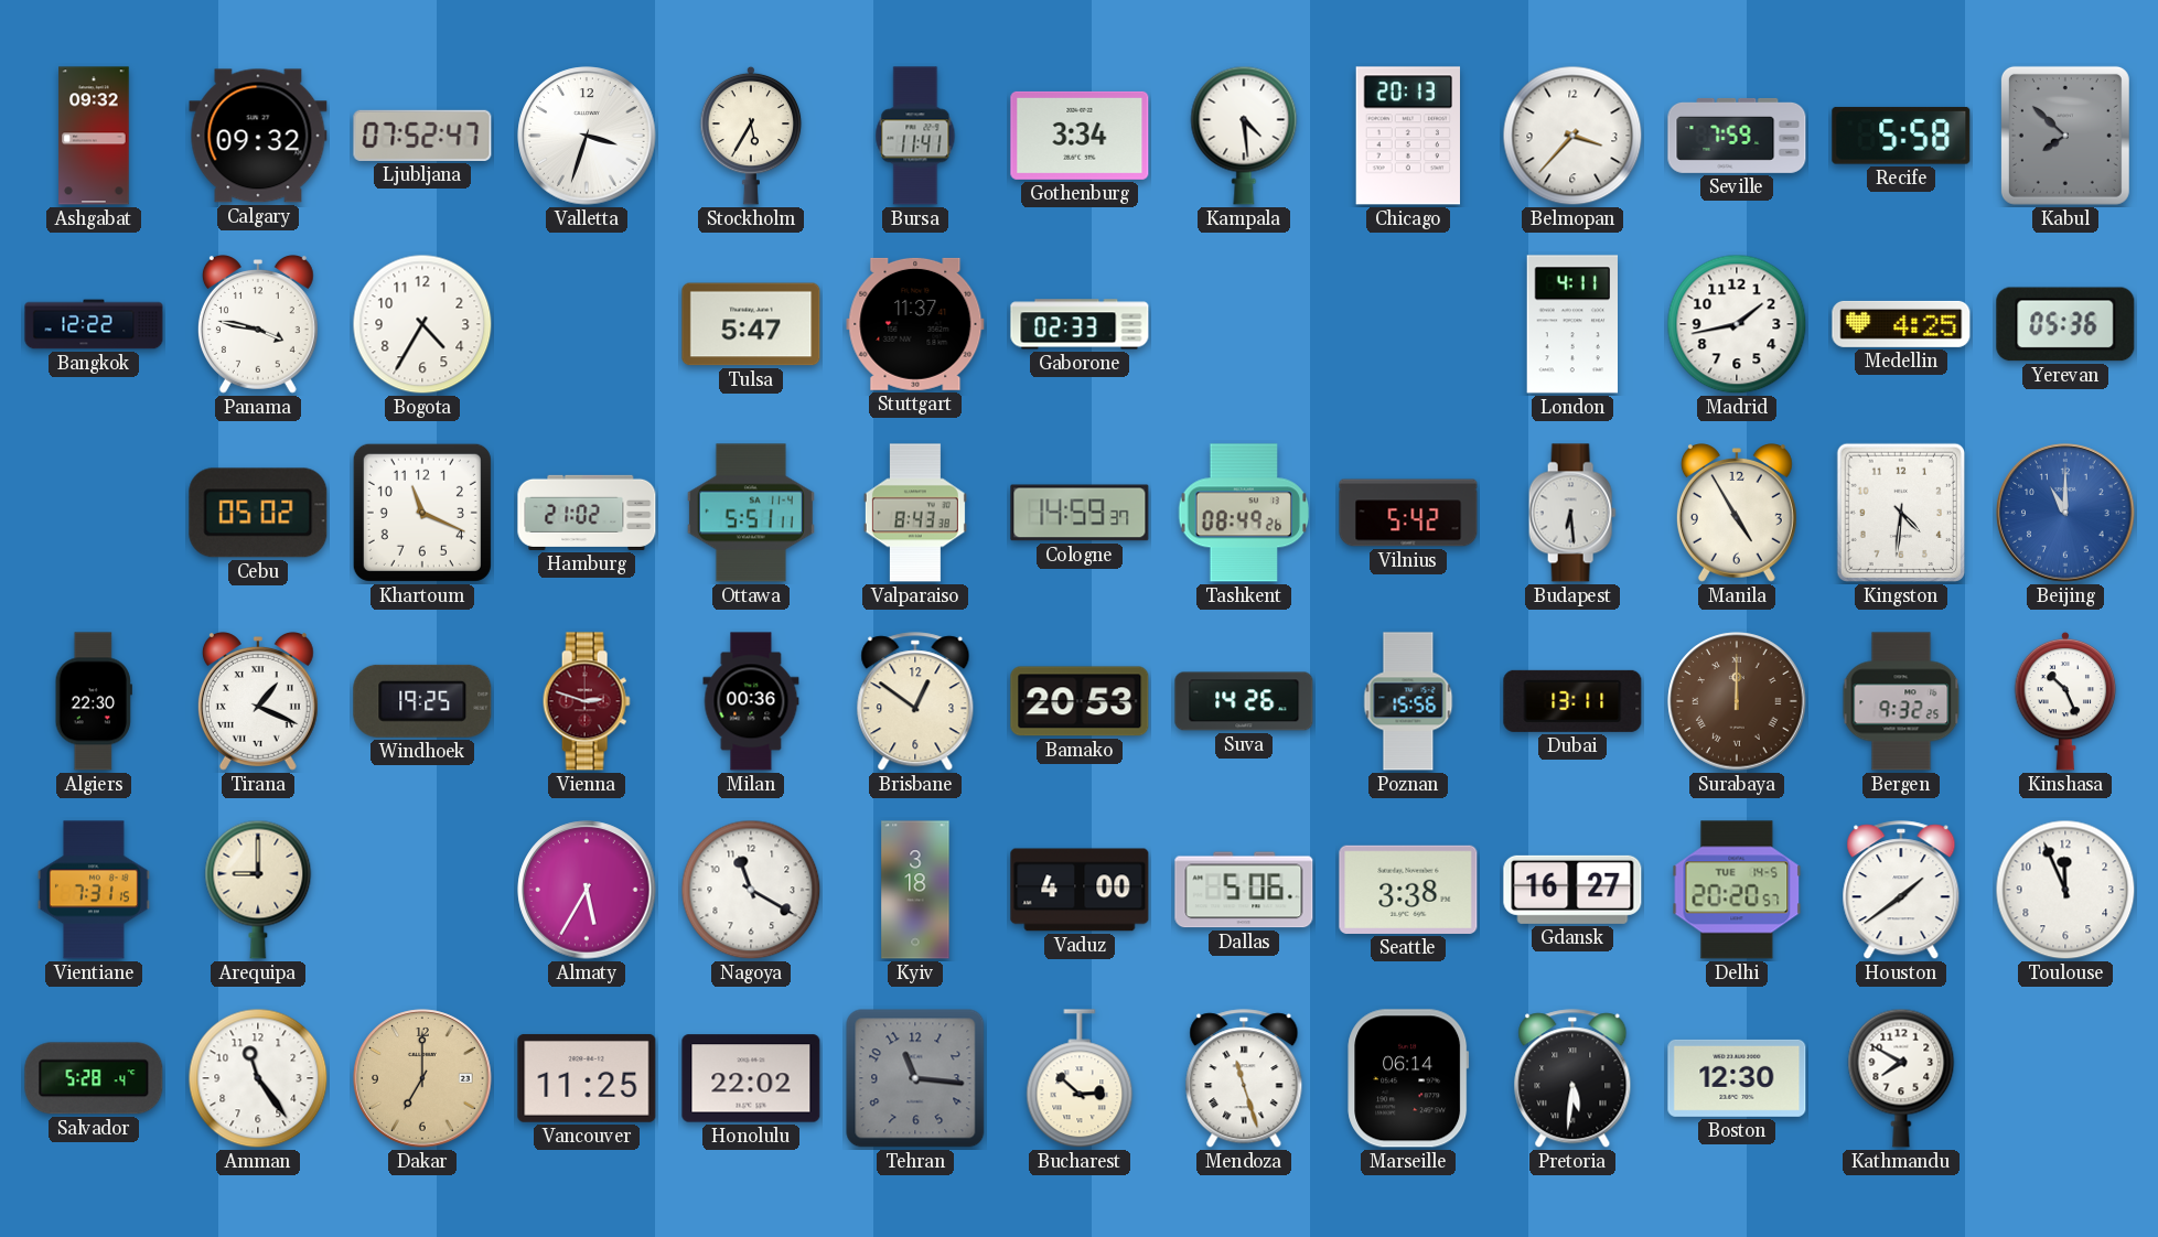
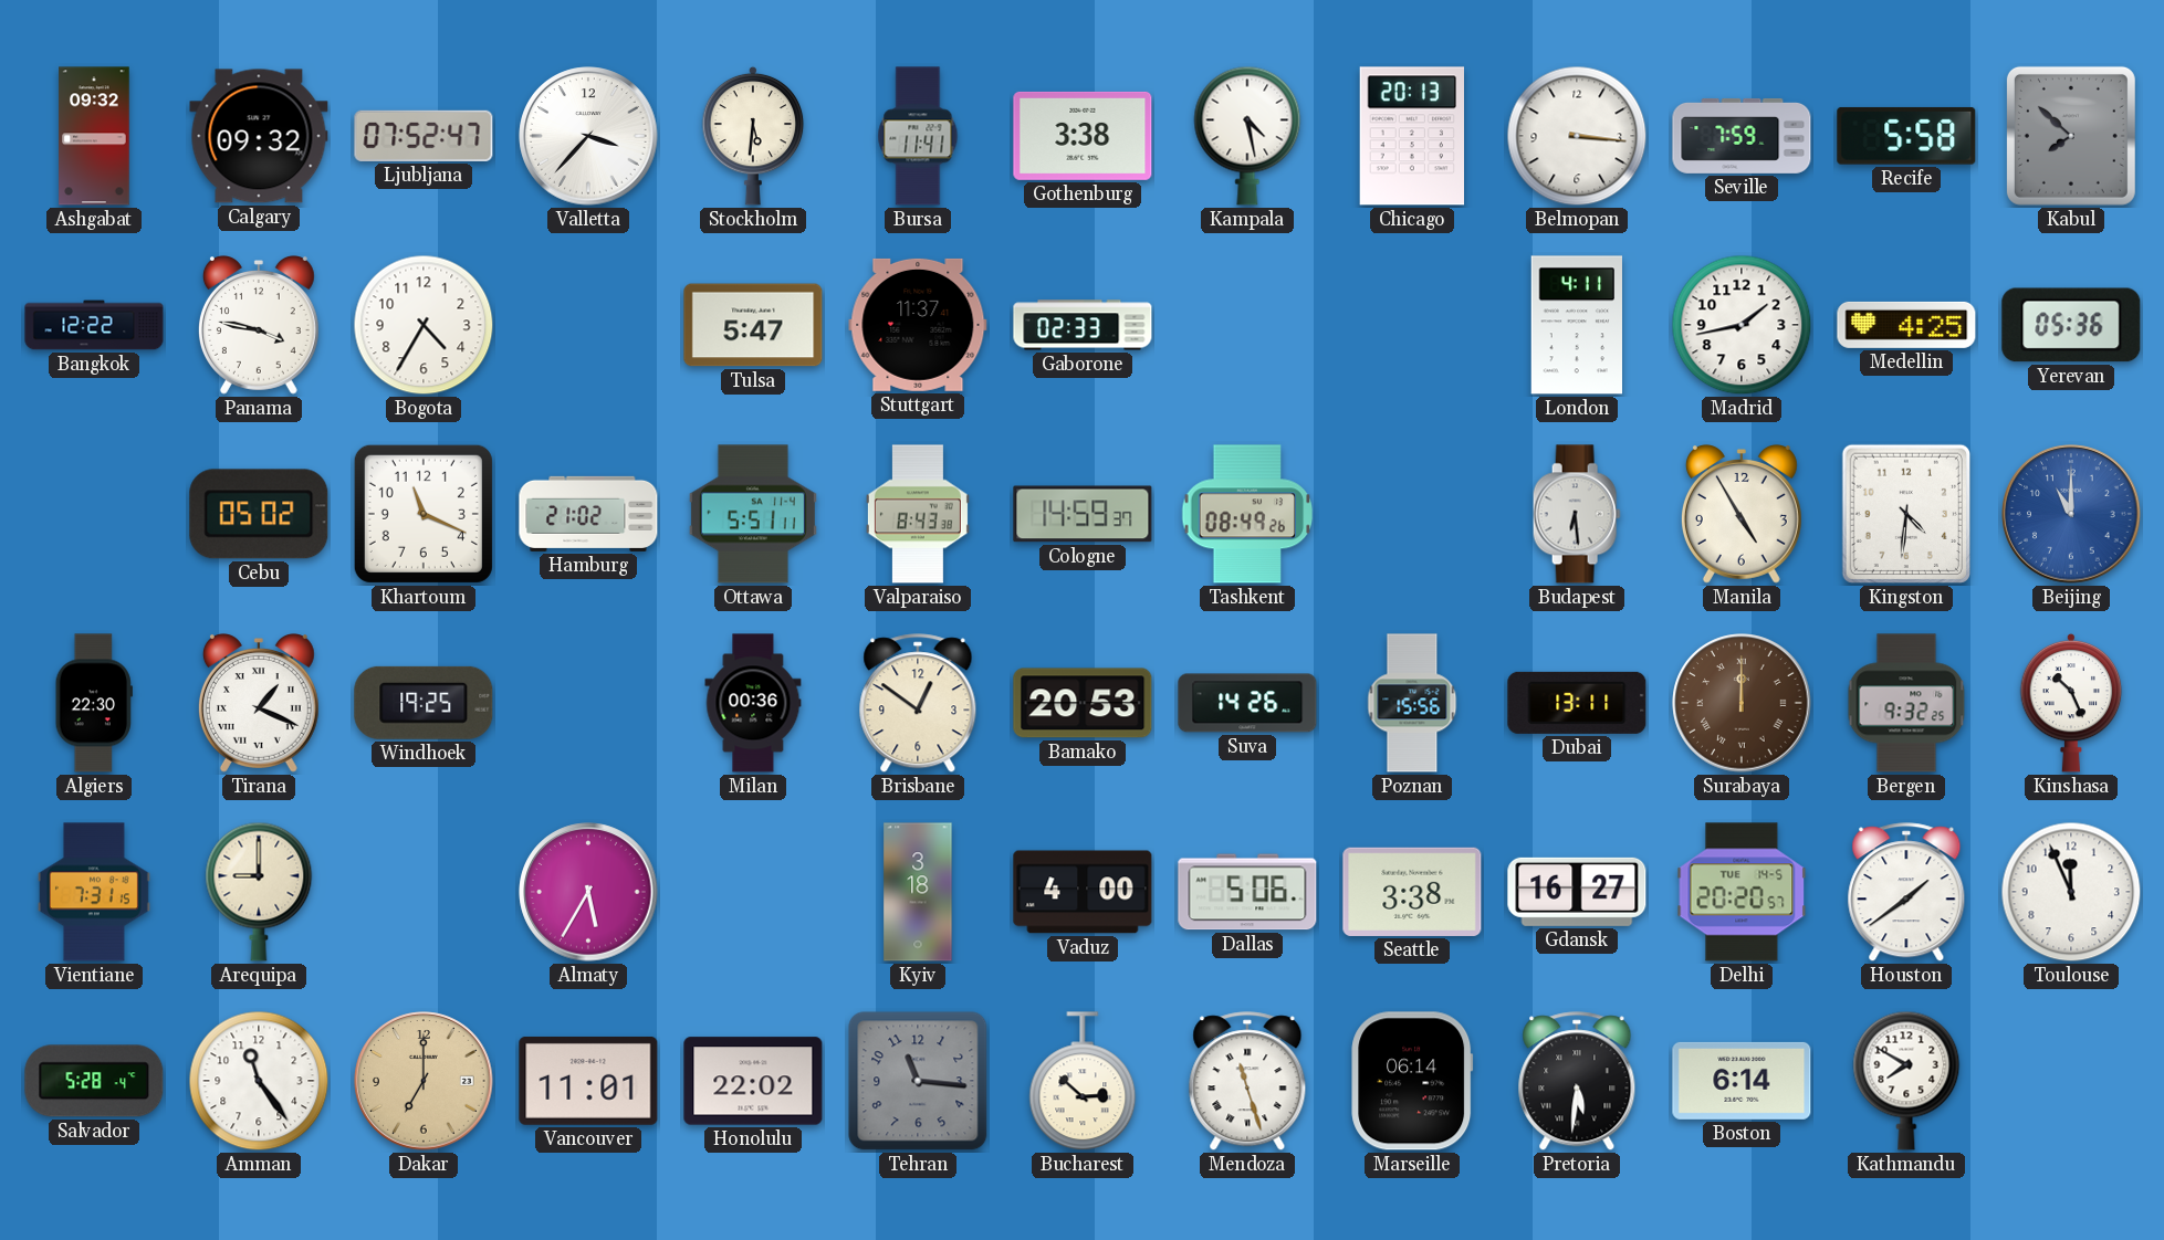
Valletta: 3:33 -> 3:37 (588, 136)
Stockholm: 5:35 -> 5:31 (753, 136)
Gothenburg: 3:34 -> 3:38 (1083, 136)
Kampala: 4:29 -> 4:28 (1247, 136)
Belmopan: 3:37 -> 3:16 (1577, 136)
Vilnius: 5:42 -> none (1408, 513)
Vienna: 2:48 -> none (587, 701)
Nagoya: 11:20 -> none (751, 890)
Vancouver: 11:25 -> 11:01 (588, 1081)
Boston: 12:30 -> 6:14 (1742, 1081)
